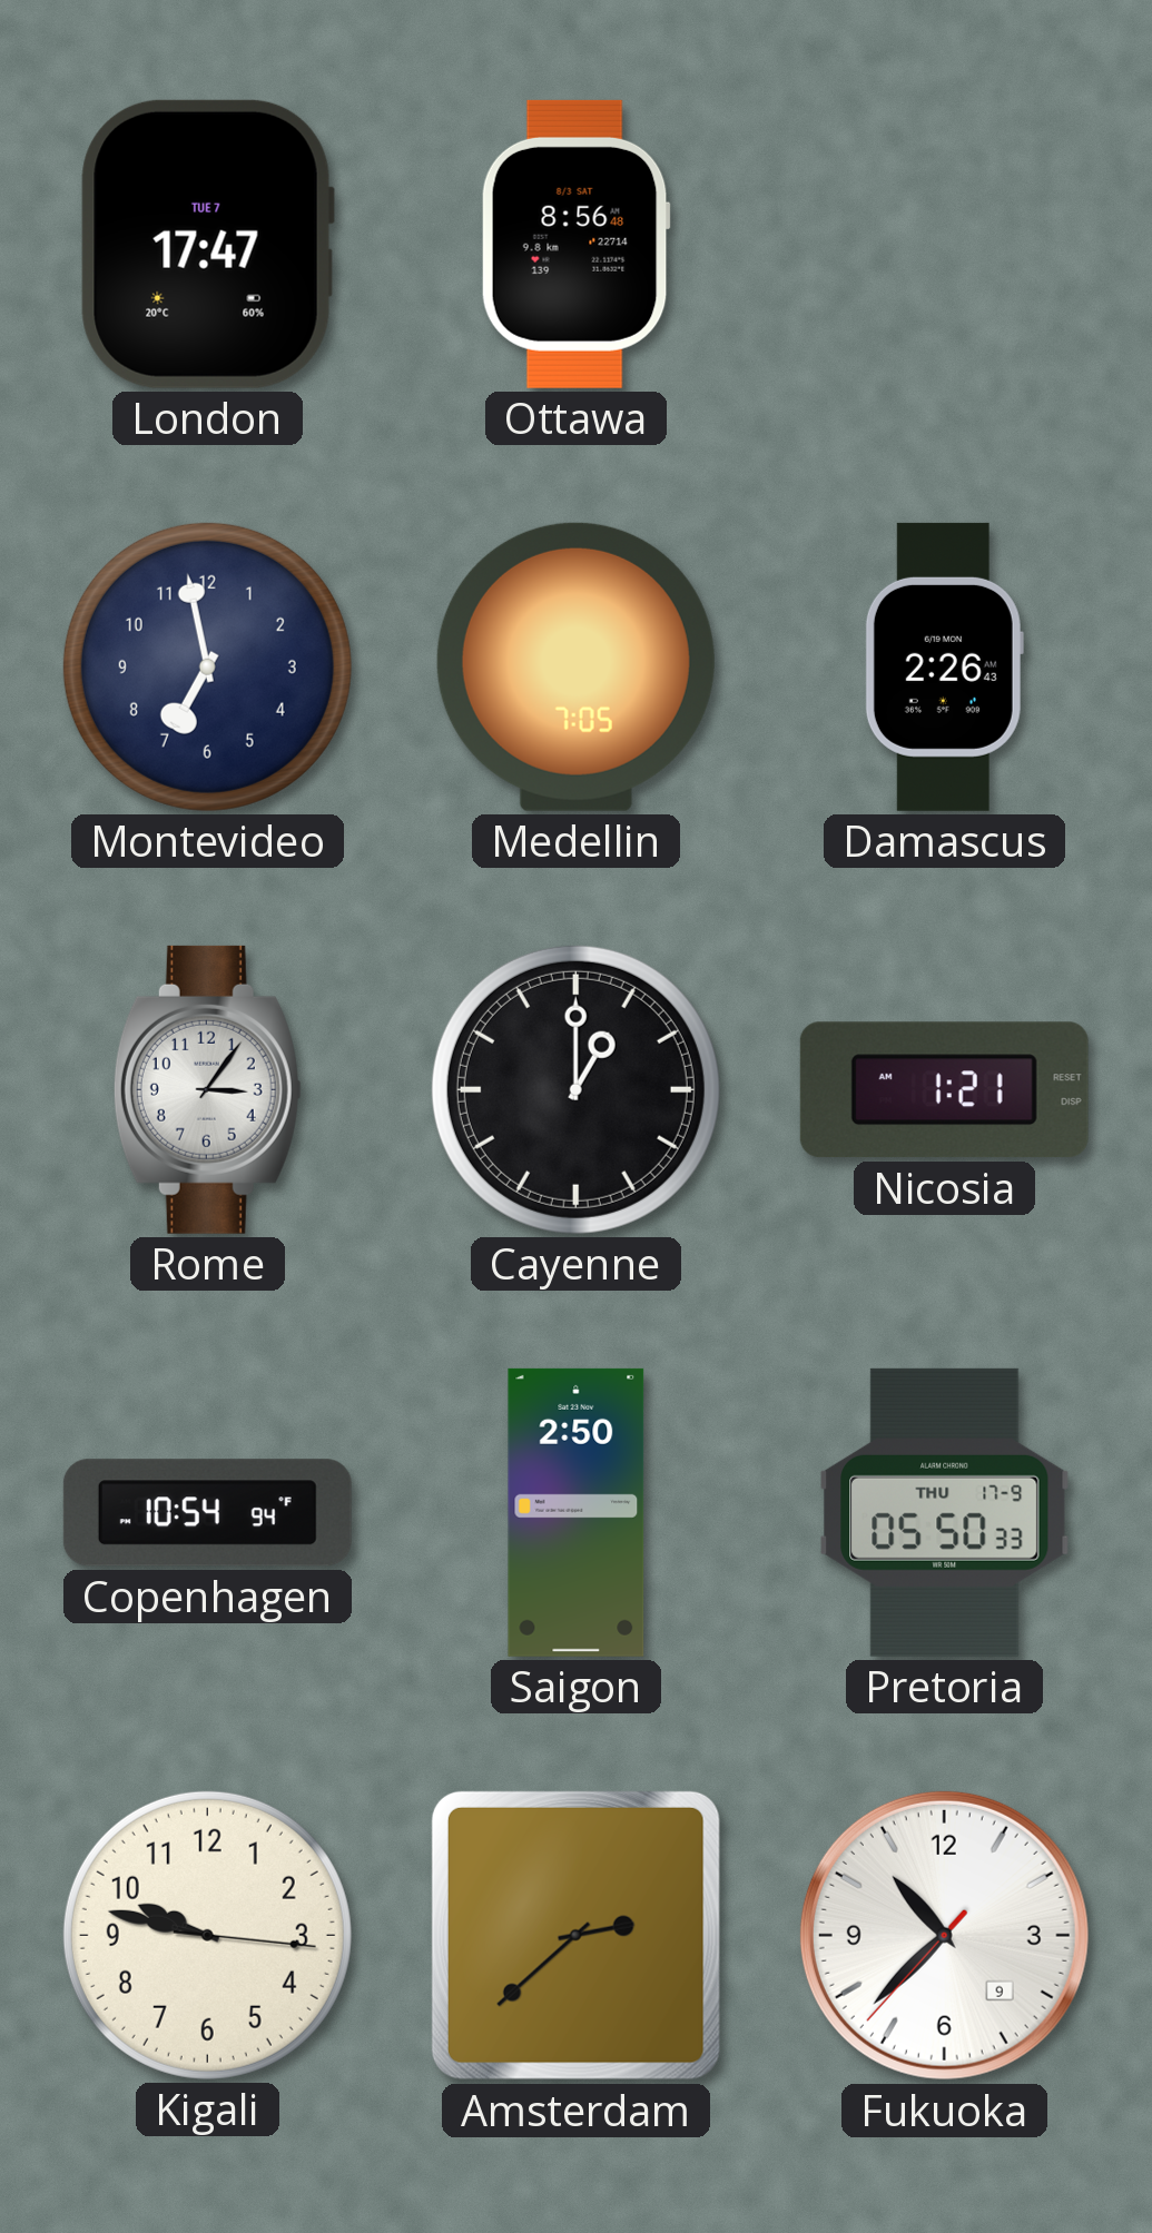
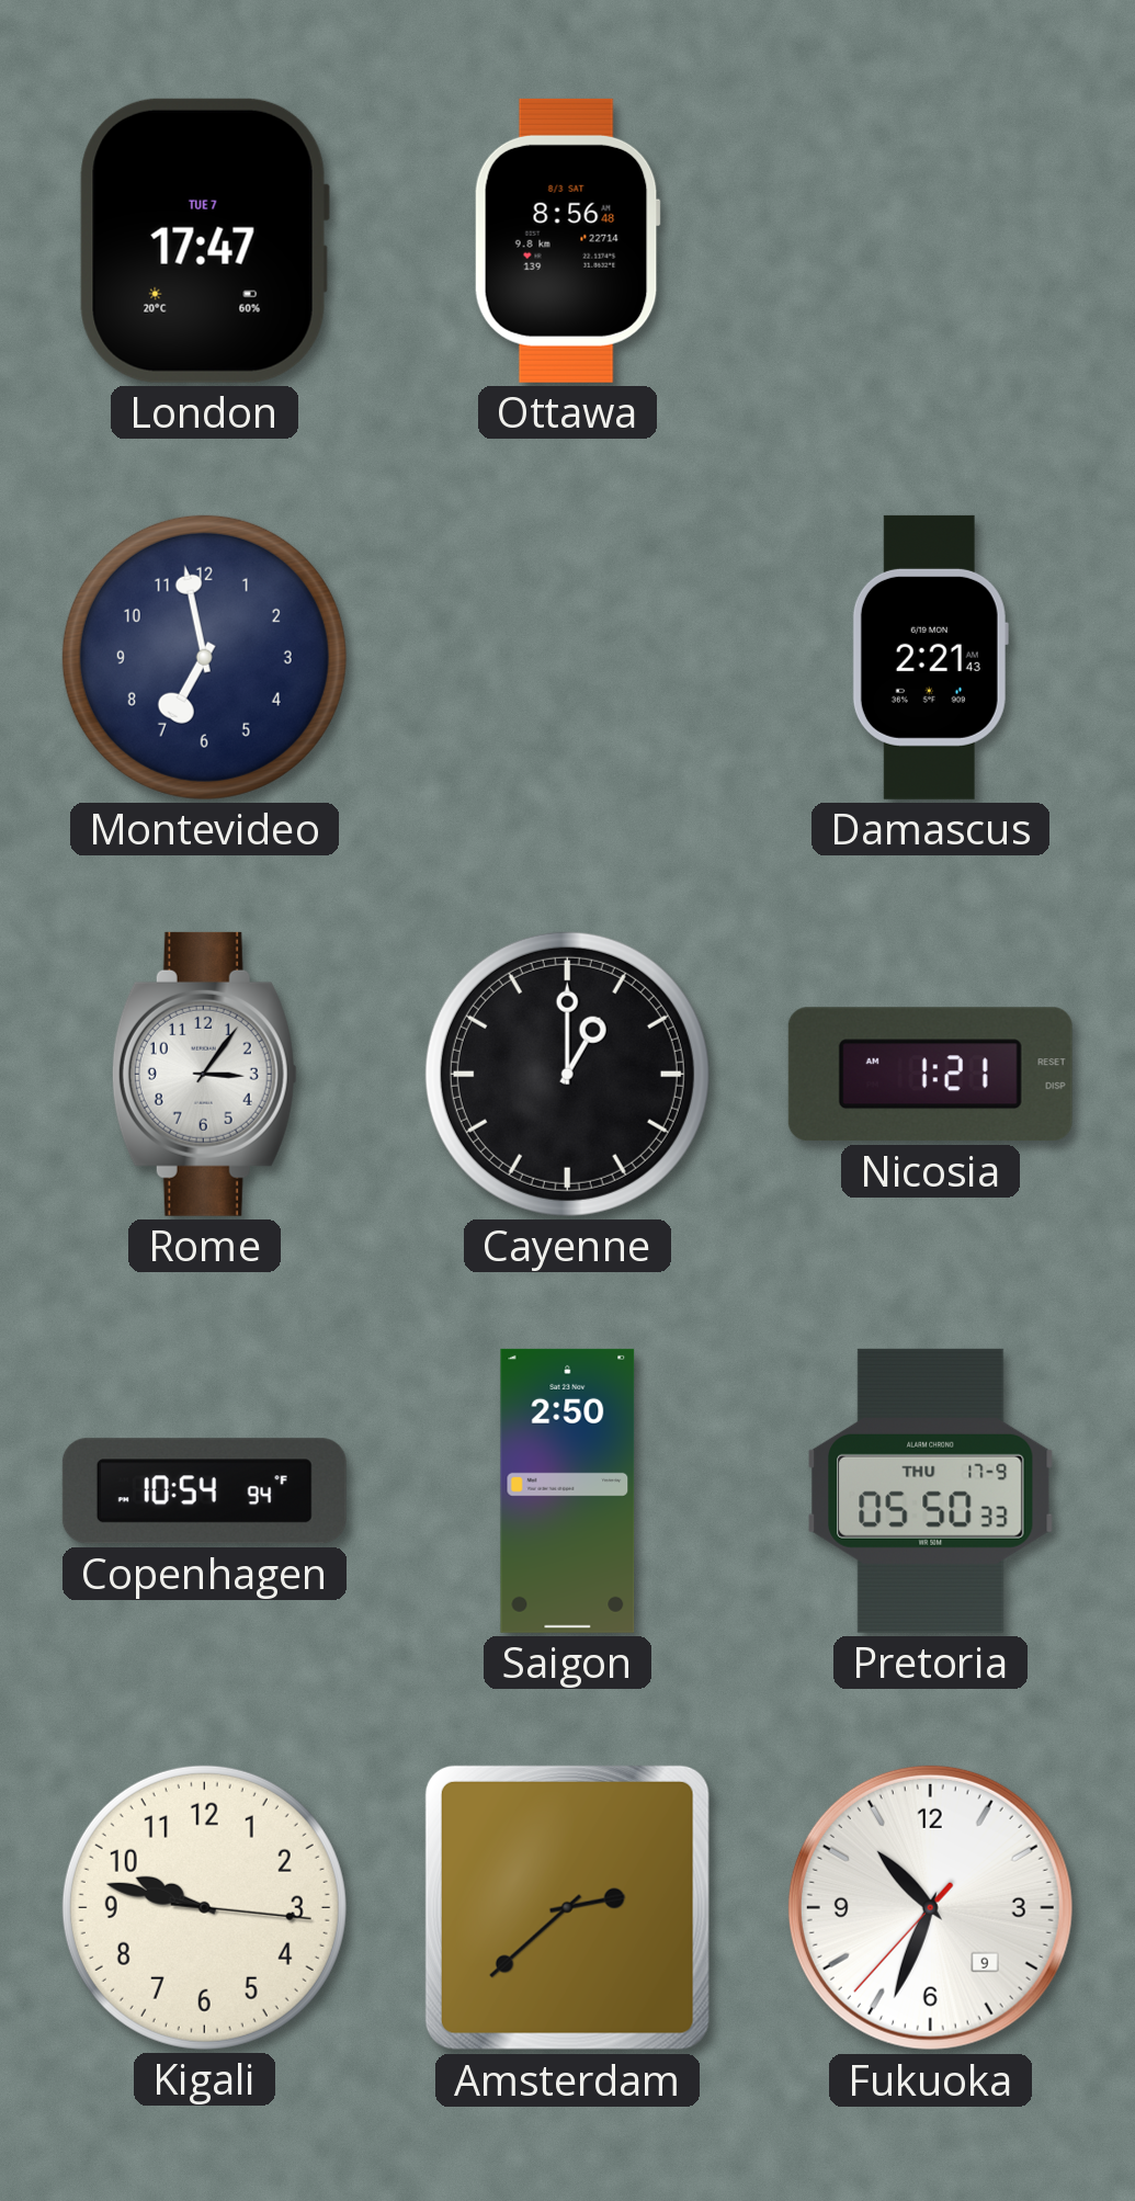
Medellin: 7:05 -> none (575, 666)
Damascus: 2:26 -> 2:21 (930, 657)
Fukuoka: 10:37 -> 10:33 (930, 1907)
